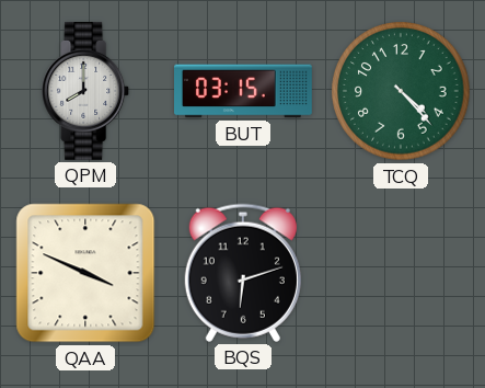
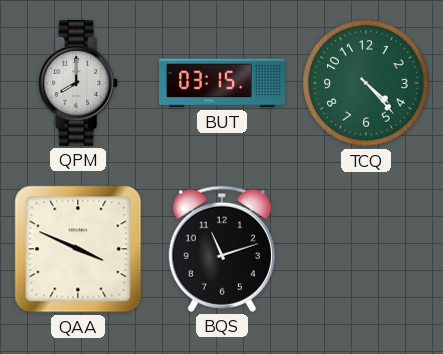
BQS: 6:12 -> 11:12 (222, 249)
